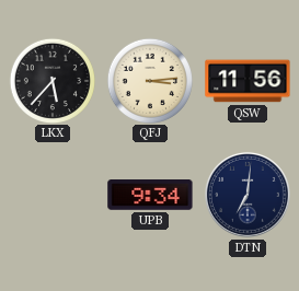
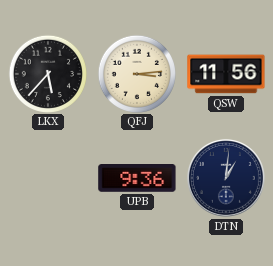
UPB: 9:34 -> 9:36 (137, 179)
DTN: 7:01 -> 1:01 (226, 178)
